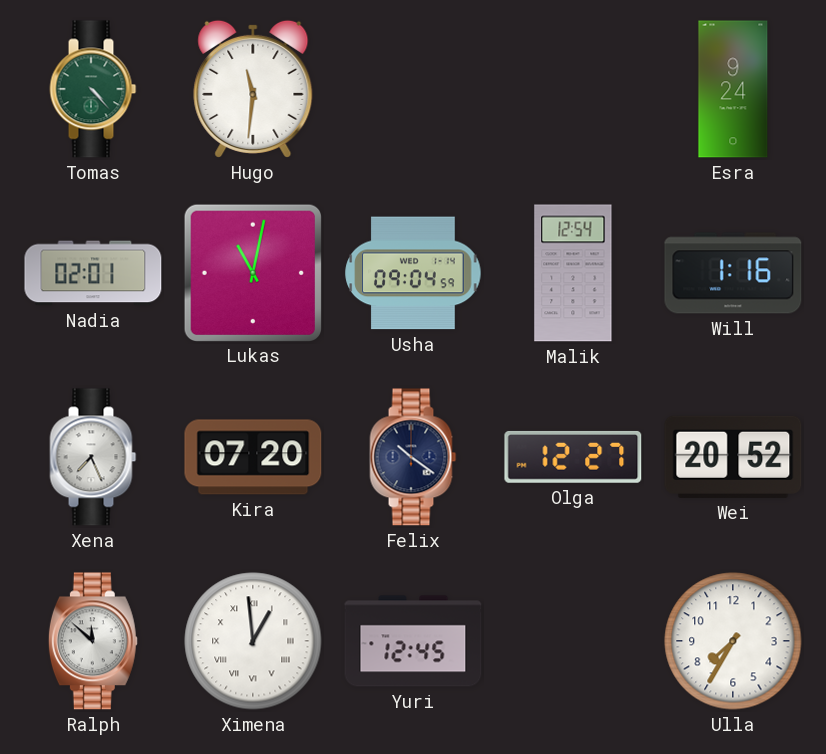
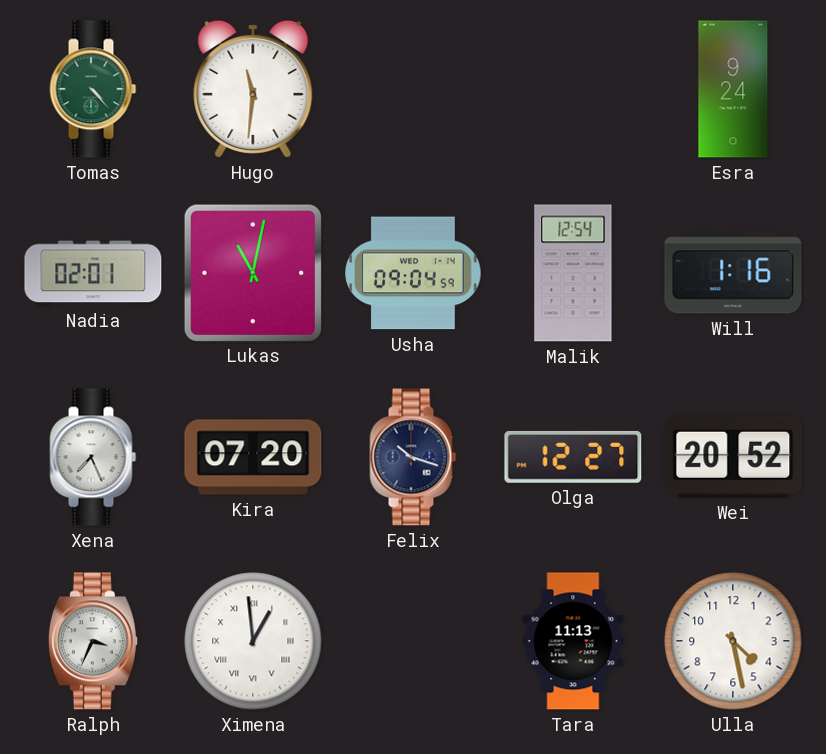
Felix: 10:21 -> 10:18 (413, 457)
Ralph: 11:52 -> 3:34 (93, 641)
Yuri: 12:45 -> none (413, 641)
Tara: none -> 11:13 (573, 641)
Ulla: 7:35 -> 4:28 (733, 641)
